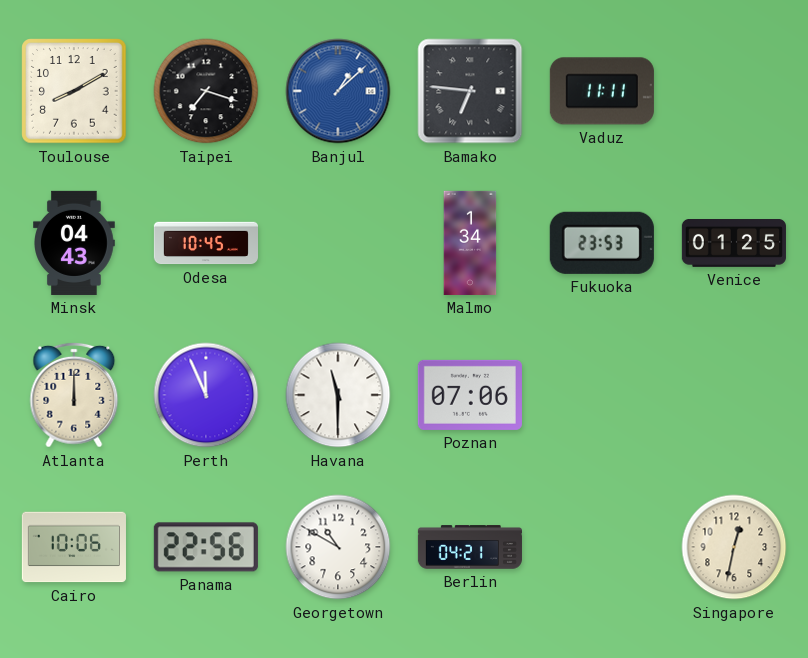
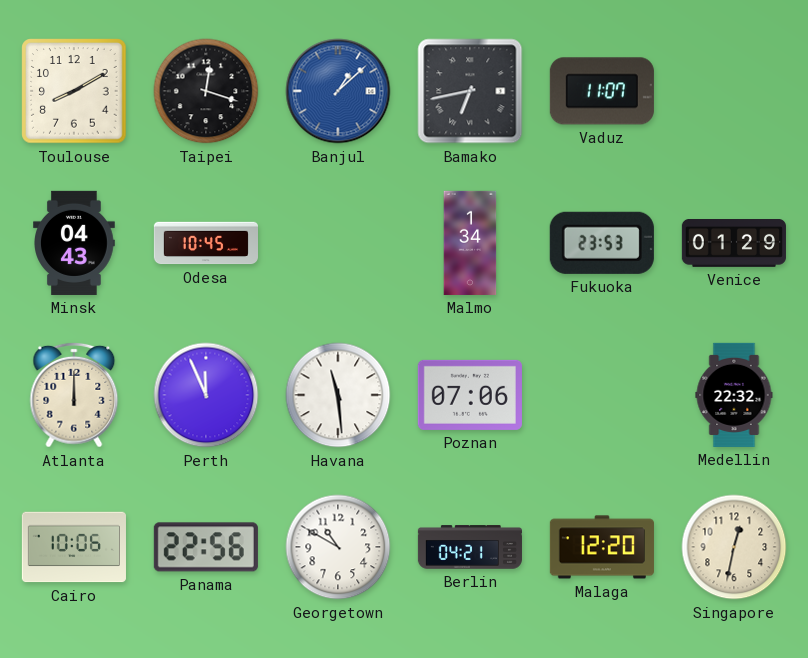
Taipei: 7:18 -> 12:18 (206, 91)
Bamako: 6:46 -> 6:43 (470, 91)
Vaduz: 11:11 -> 11:07 (602, 91)
Venice: 01:25 -> 01:29 (734, 244)
Havana: 11:30 -> 11:29 (338, 395)
Medellin: none -> 22:32 (734, 395)
Malaga: none -> 12:20 (602, 547)
